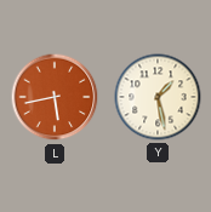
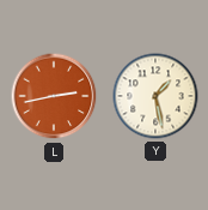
L: 5:43 -> 2:43 (54, 96)
